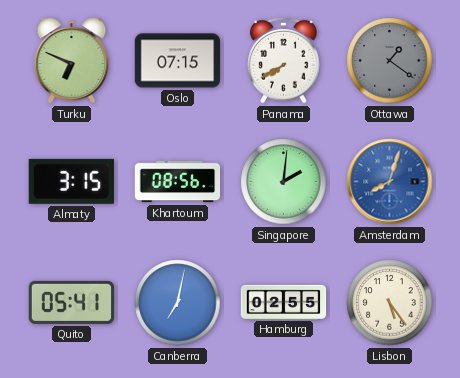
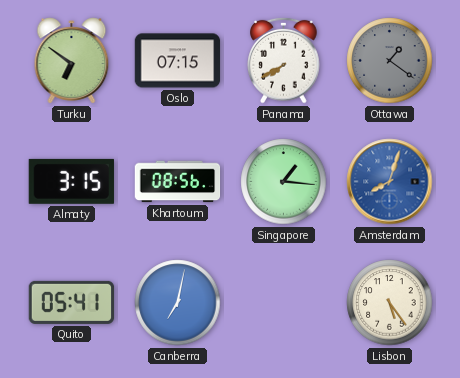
Turku: 6:49 -> 6:51 (72, 61)
Singapore: 2:01 -> 1:16 (284, 182)
Hamburg: 02:55 -> none (284, 302)
